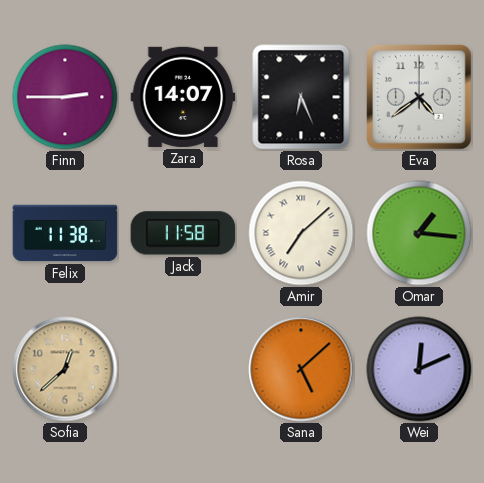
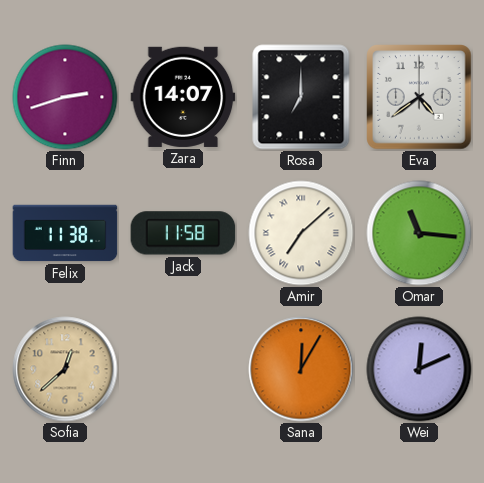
Finn: 2:45 -> 2:42 (65, 97)
Rosa: 6:26 -> 7:00 (301, 97)
Omar: 1:16 -> 11:16 (419, 233)
Sana: 5:08 -> 12:05 (301, 369)
